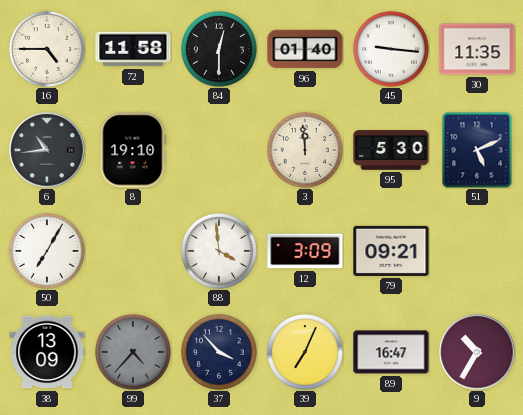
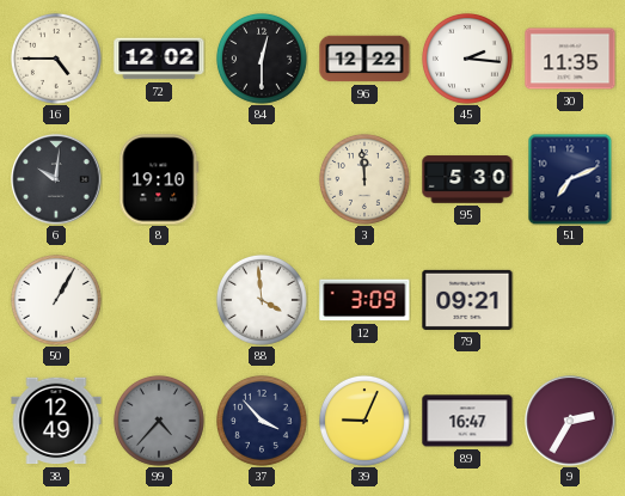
72: 11:58 -> 12:02 (159, 59)
96: 01:40 -> 12:22 (364, 59)
45: 9:16 -> 2:16 (467, 59)
6: 10:44 -> 10:01 (56, 179)
51: 5:11 -> 7:11 (570, 179)
50: 7:05 -> 1:05 (56, 300)
38: 13:09 -> 12:49 (56, 421)
39: 7:04 -> 9:04 (364, 421)
9: 10:35 -> 2:35 (570, 421)
